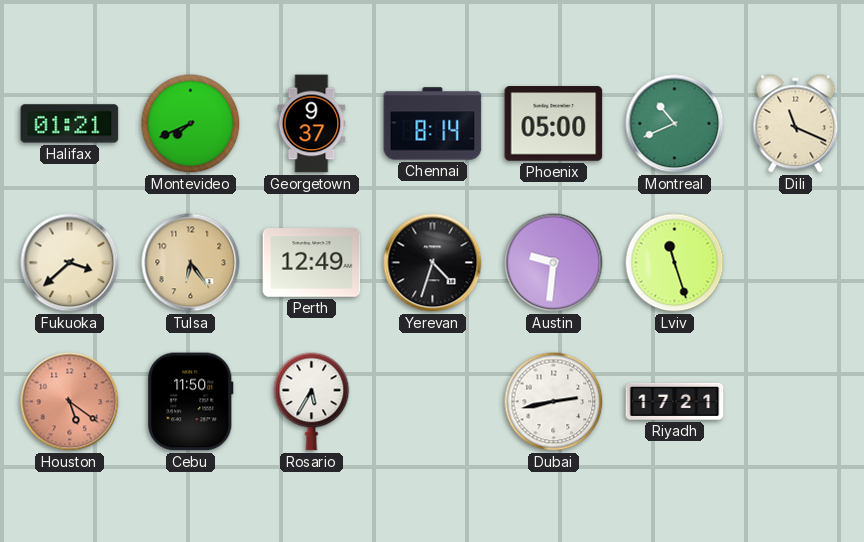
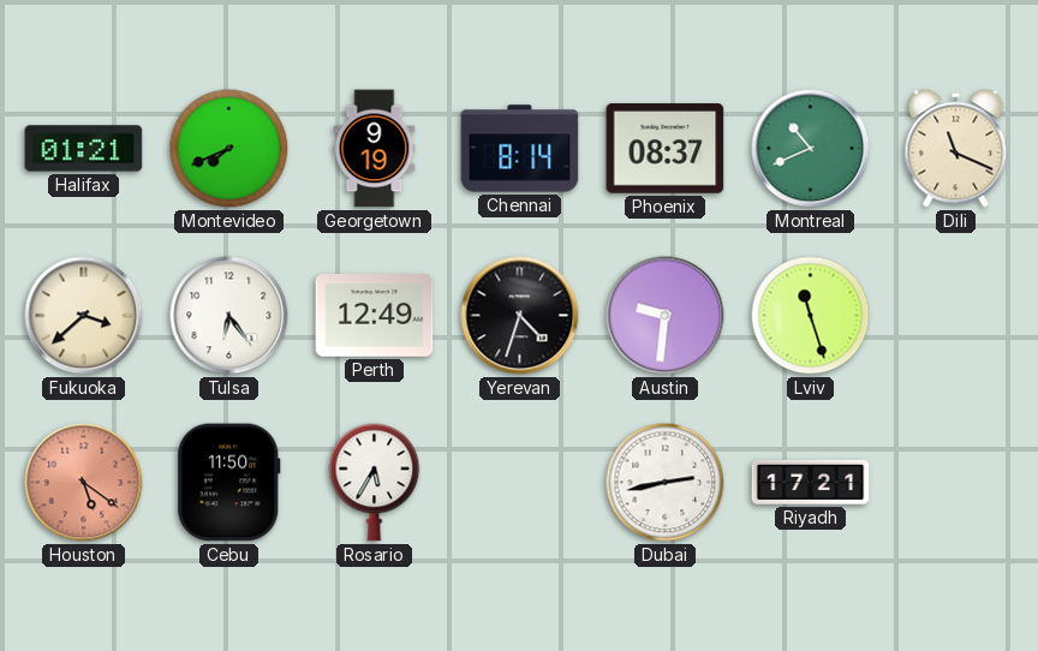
Georgetown: 9:37 -> 9:19 (375, 149)
Phoenix: 05:00 -> 08:37 (666, 149)
Tulsa dial: champagne -> white (229, 316)
